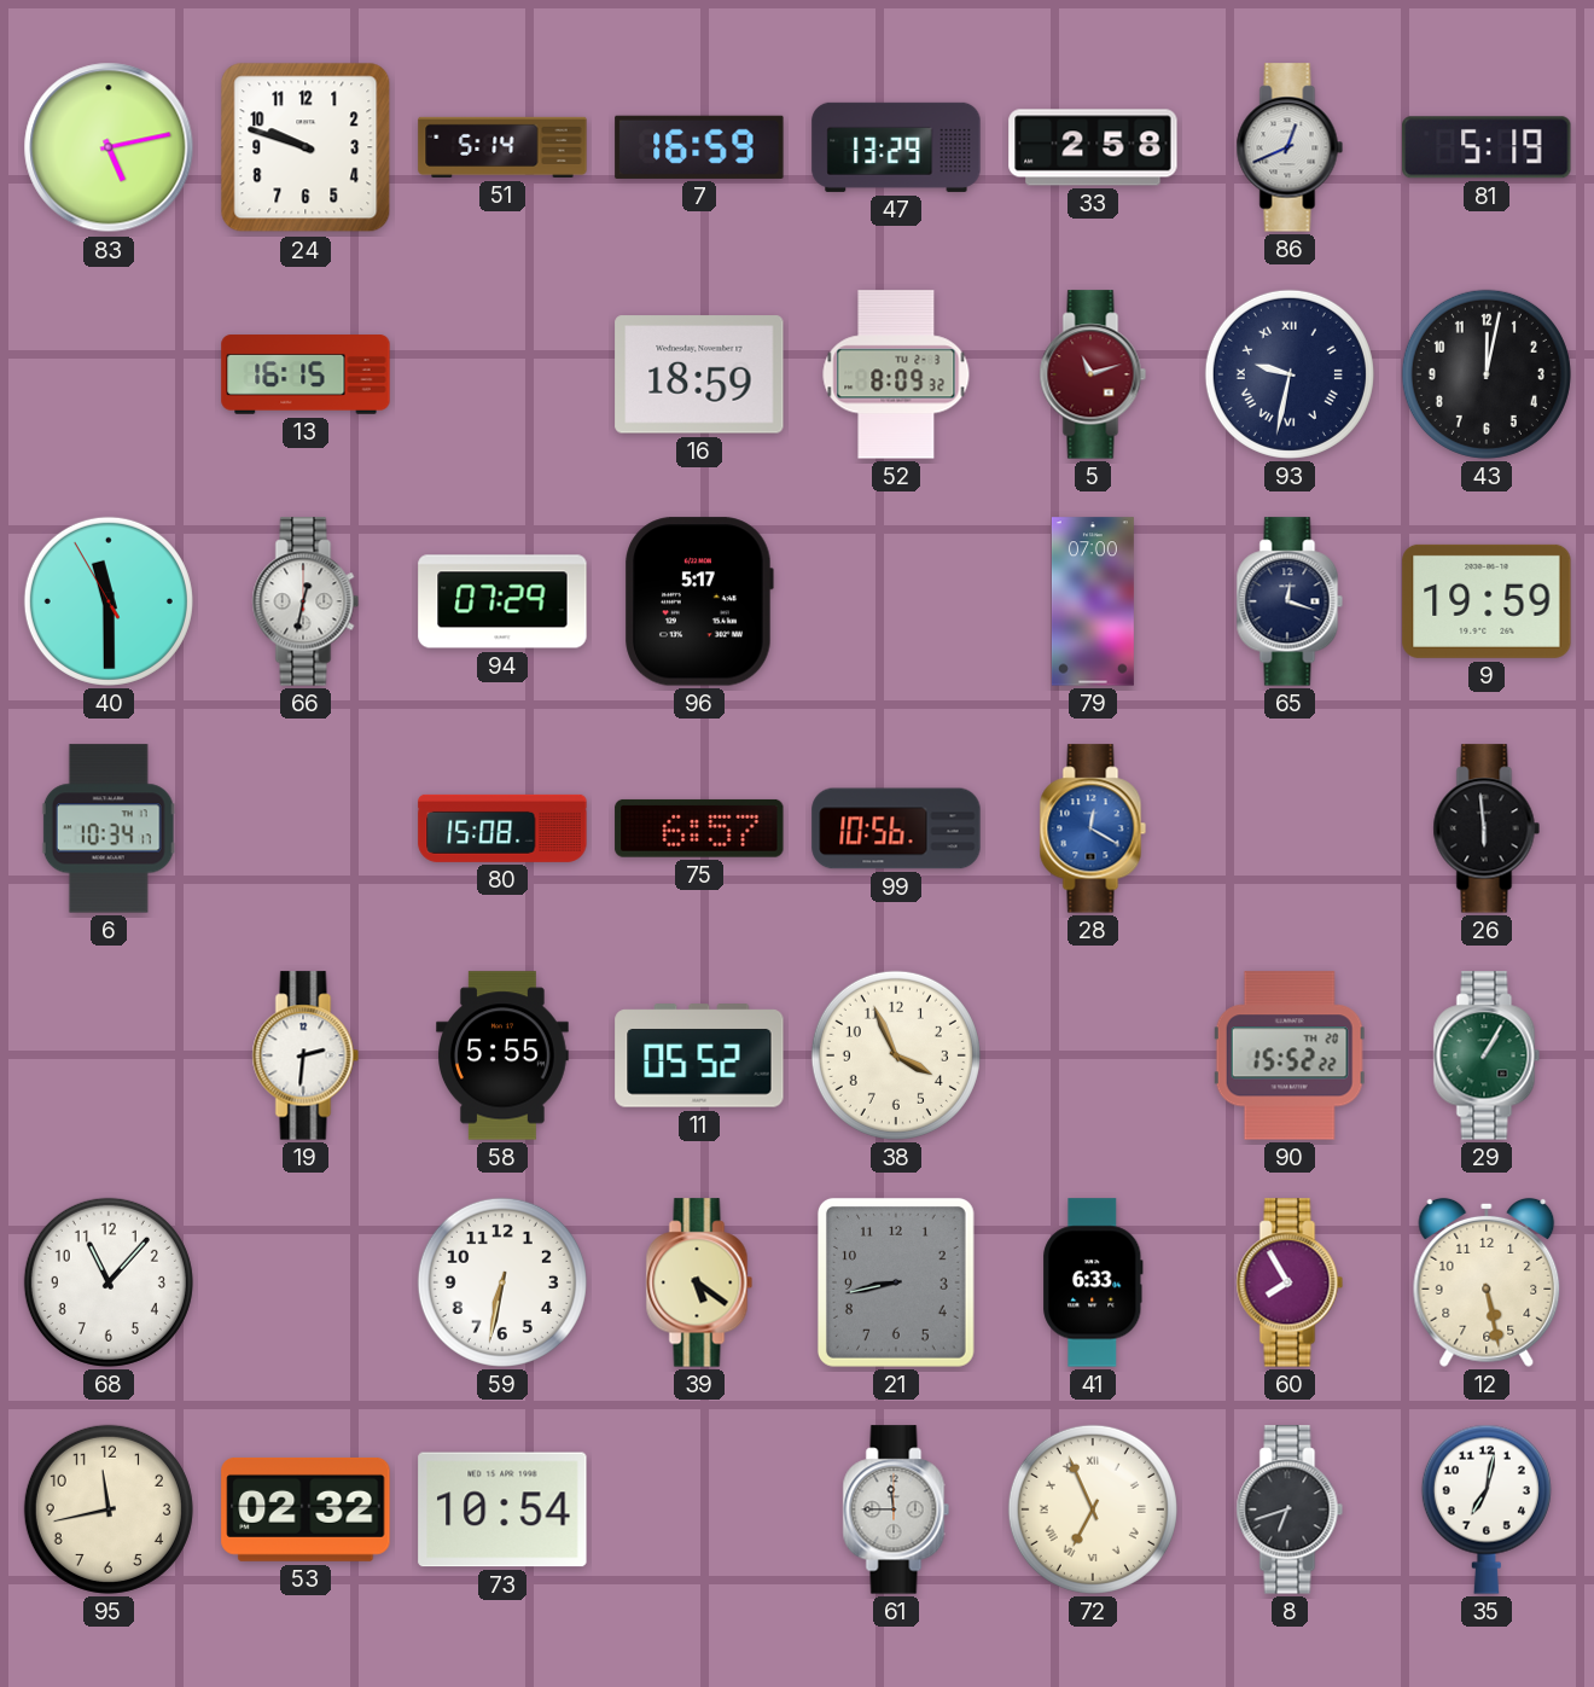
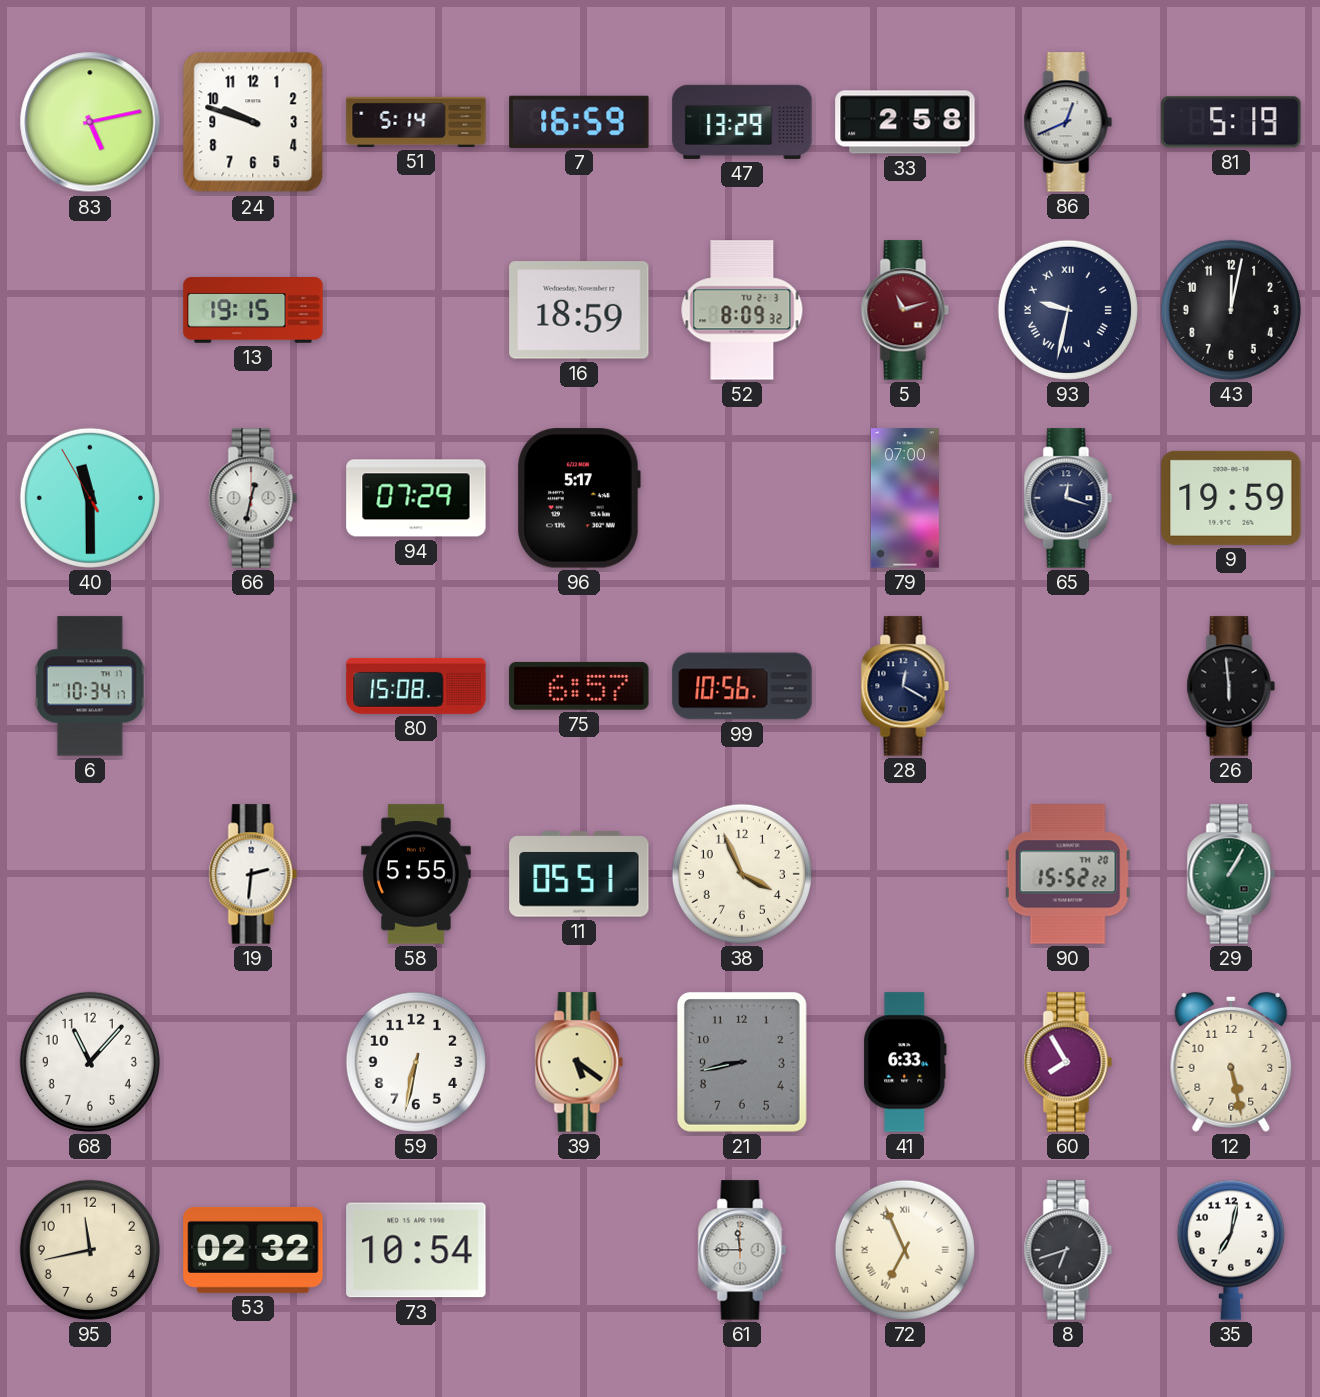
13: 16:15 -> 19:15 (253, 310)
28 dial: blue -> navy (905, 686)
11: 05:52 -> 05:51 (579, 874)
